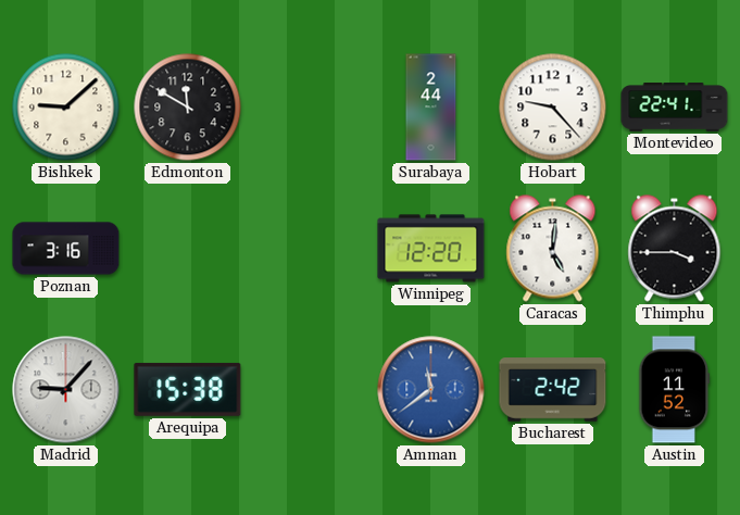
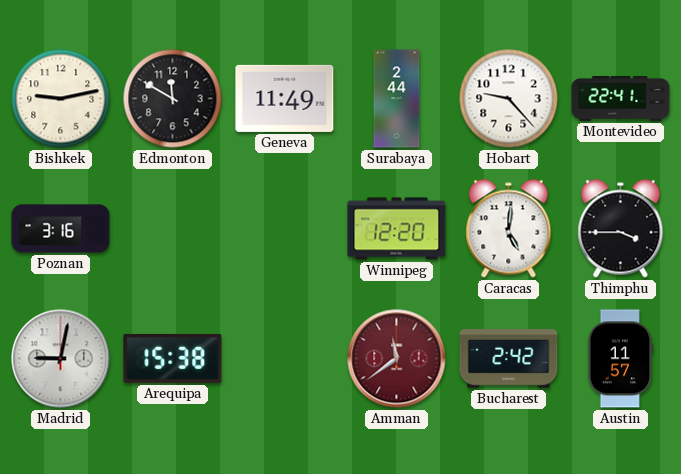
Bishkek: 9:08 -> 9:13 (61, 99)
Geneva: none -> 11:49 (285, 98)
Madrid: 9:07 -> 9:02 (61, 359)
Amman dial: blue -> burgundy (397, 359)
Austin: 11:52 -> 11:57 (621, 359)
